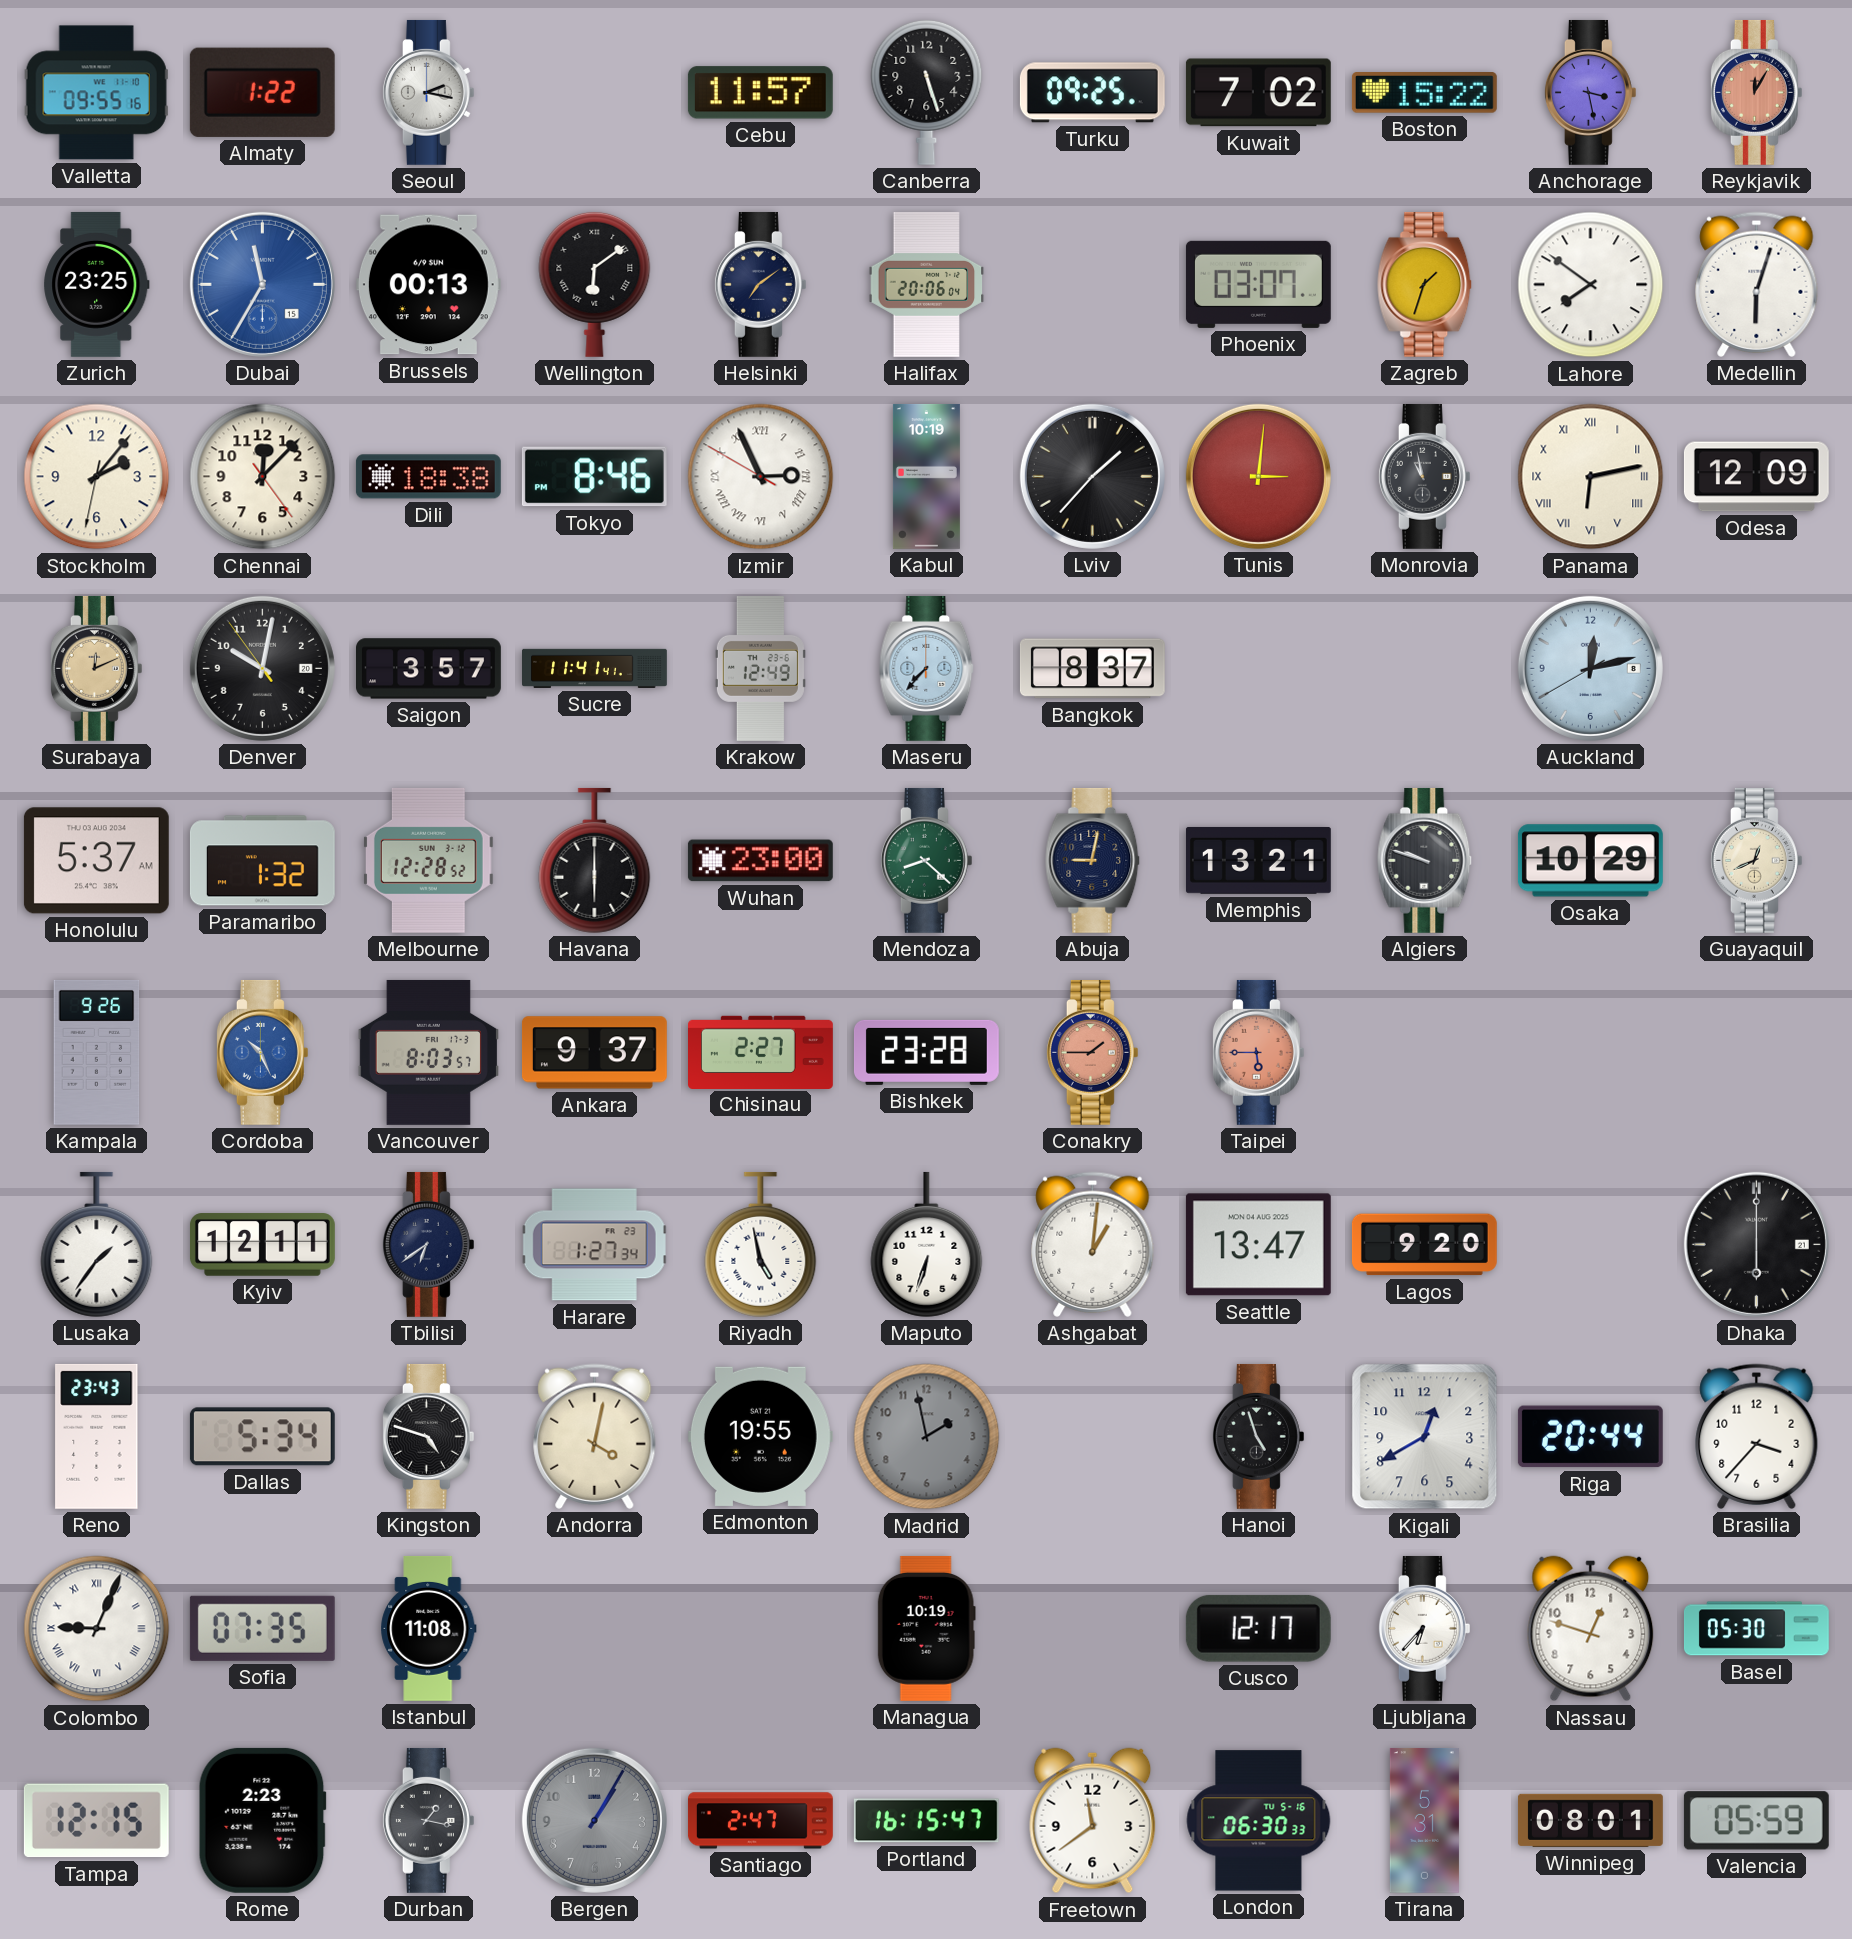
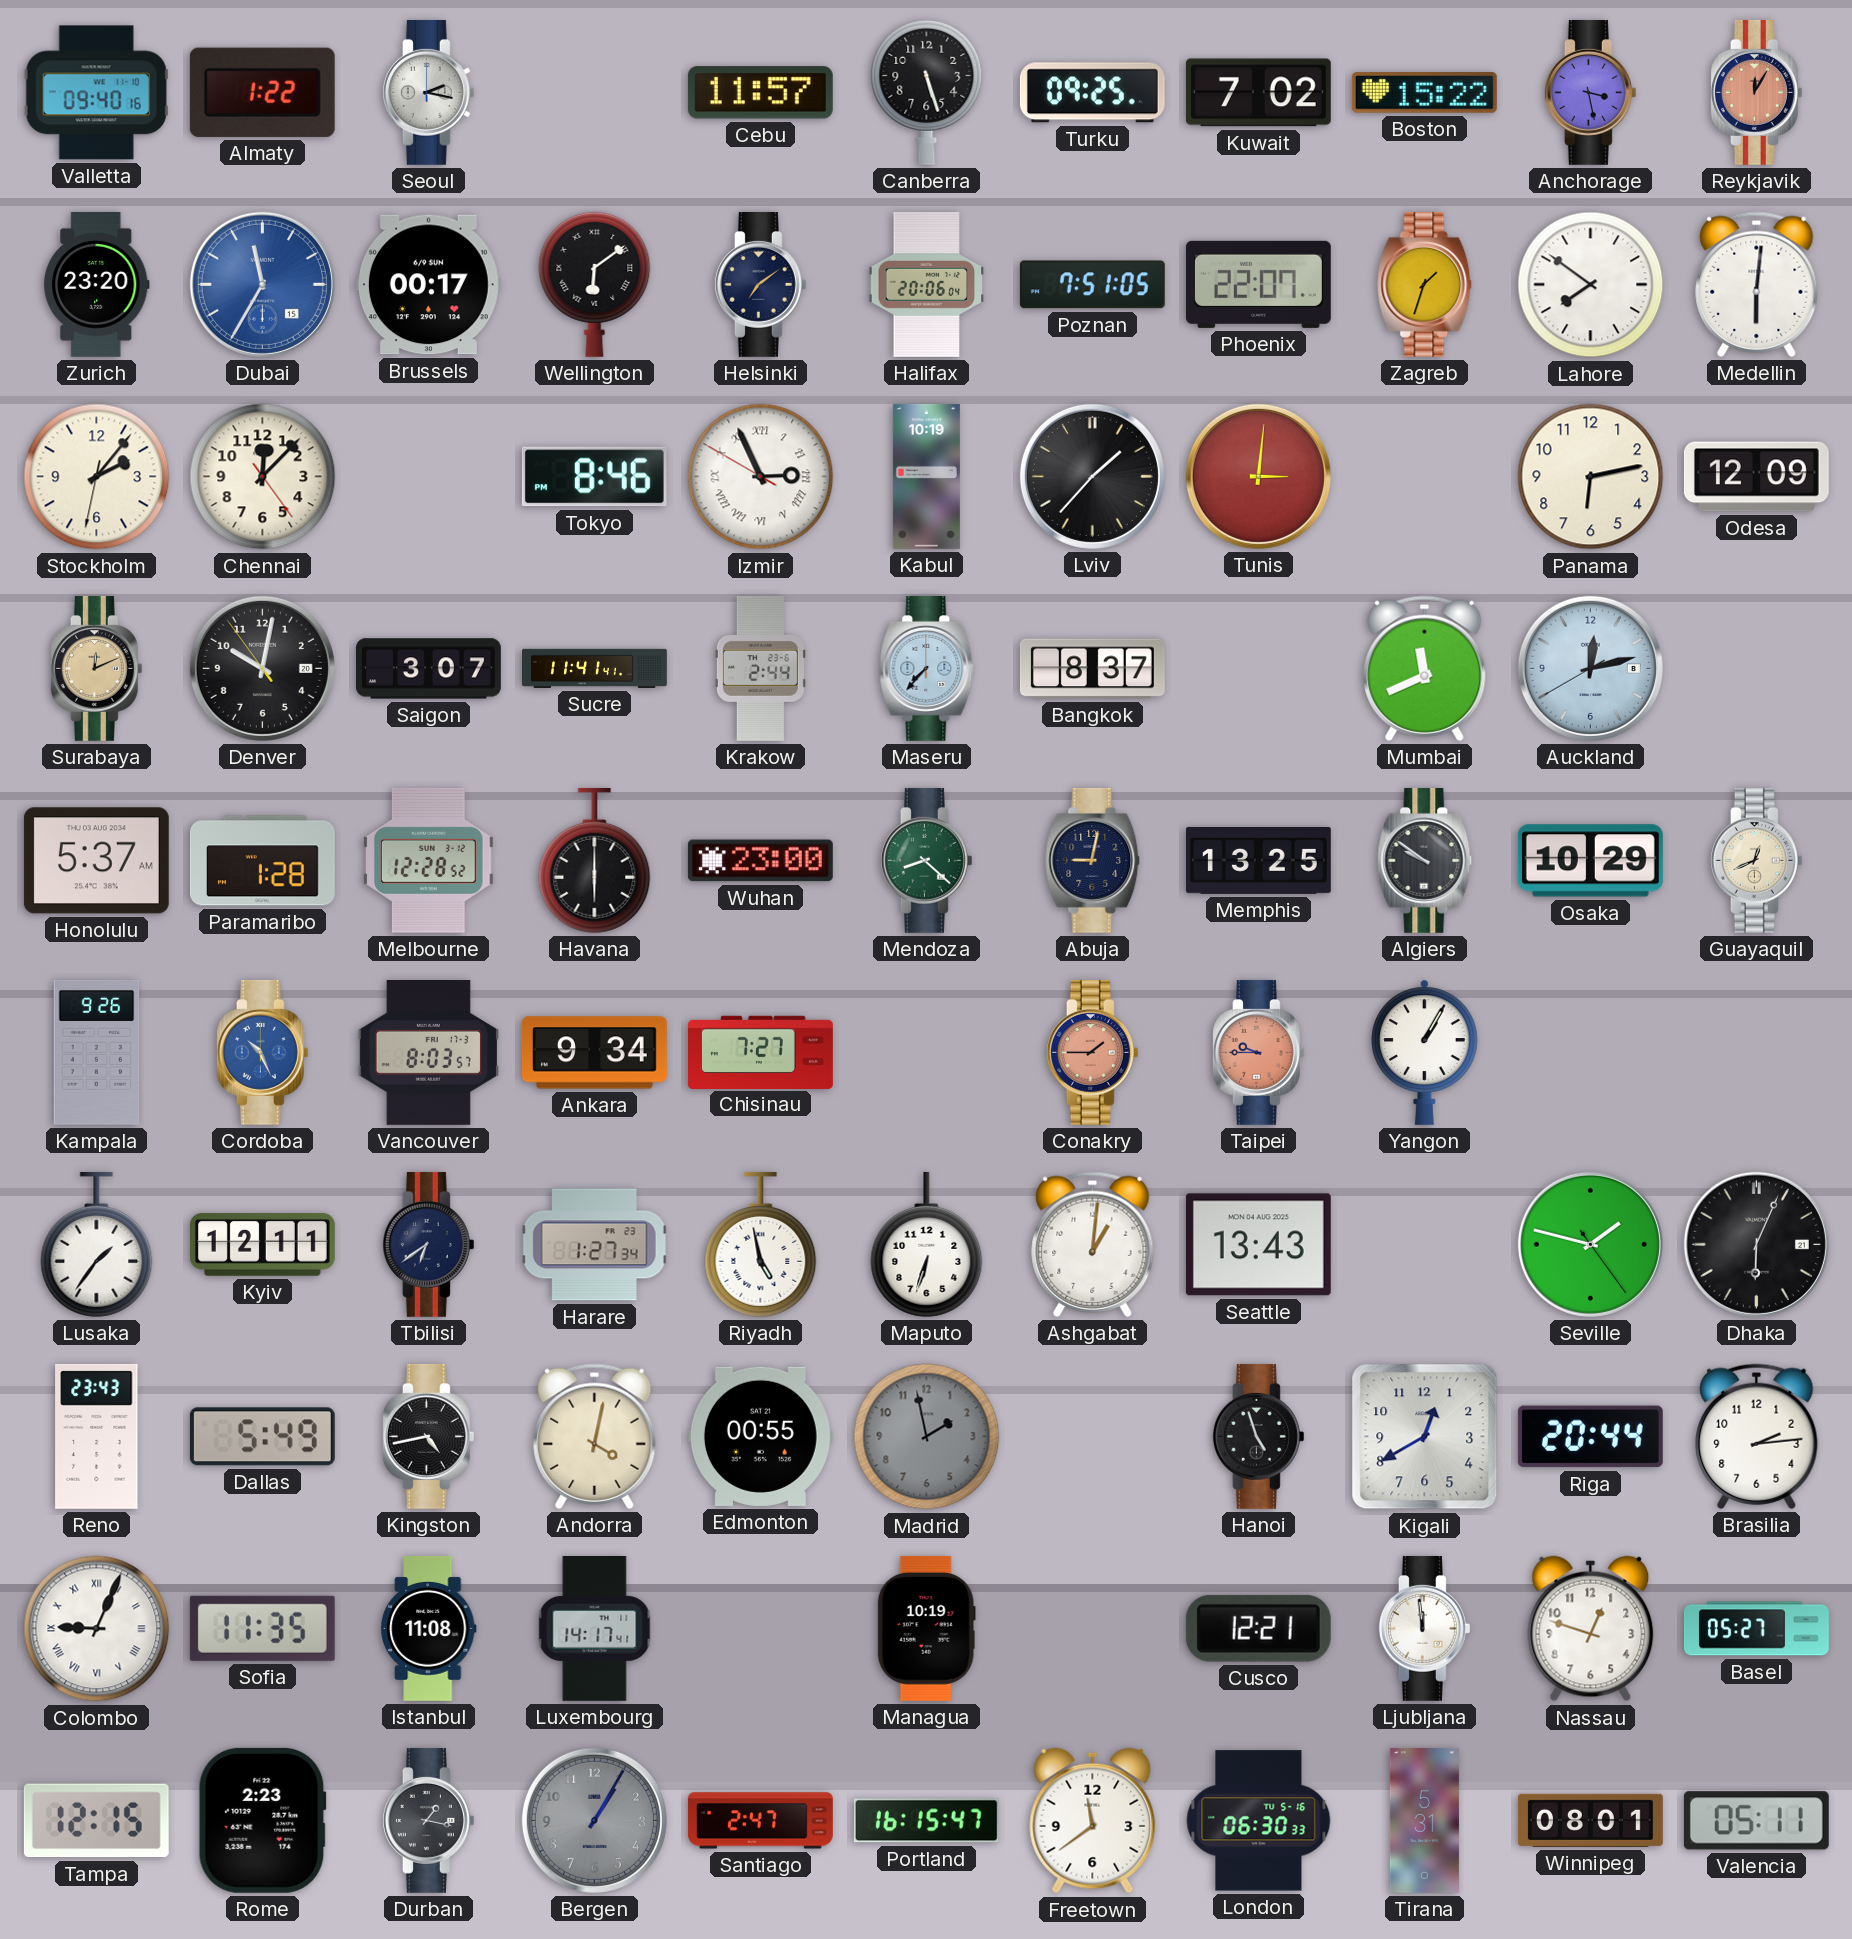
Valletta: 09:55 -> 09:40 (96, 93)
Zurich: 23:25 -> 23:20 (97, 284)
Brussels: 00:13 -> 00:17 (428, 285)
Poznan: none -> 7:51 (1092, 285)
Phoenix: 03:07 -> 22:07 (1258, 284)
Medellin: 6:03 -> 6:01 (1757, 284)
Dili: 18:38 -> none (428, 477)
Monrovia: 10:58 -> none (1424, 476)
Panama numerals: Roman -> Arabic (1591, 477)
Saigon: 3:57 -> 3:07 (429, 669)
Krakow: 12:49 -> 2:44 (760, 668)
Mumbai: none -> 11:41 (1425, 668)
Paramaribo: 1:32 -> 1:28 (262, 861)
Memphis: 13:21 -> 13:25 (1258, 860)
Algiers: 9:48 -> 9:51 (1425, 860)
Ankara: 9:37 -> 9:34 (594, 1053)
Chisinau: 2:27 -> 7:27 (761, 1052)
Bishkek: 23:28 -> none (926, 1052)
Taipei: 5:45 -> 9:45 (1258, 1052)
Yangon: none -> 1:05 (1425, 1052)
Seattle: 13:47 -> 13:43 (1258, 1245)
Lagos: 9:20 -> none (1424, 1245)
Seville: none -> 1:47 (1590, 1244)
Dhaka: 6:00 -> 6:04 (1756, 1244)
Dallas: 5:34 -> 5:49 (262, 1437)
Kingston: 4:48 -> 4:43 (428, 1436)
Edmonton: 19:55 -> 00:55 (760, 1436)
Brasilia: 3:37 -> 2:14 (1757, 1436)
Sofia: 07:35 -> 11:35 (262, 1628)
Luxembourg: none -> 14:17 (595, 1629)
Cusco: 12:17 -> 12:21 (1258, 1628)
Ljubljana: 6:37 -> 11:59 (1424, 1628)
Basel: 05:30 -> 05:27 (1756, 1629)
Valencia: 05:59 -> 05:11 (1756, 1821)
